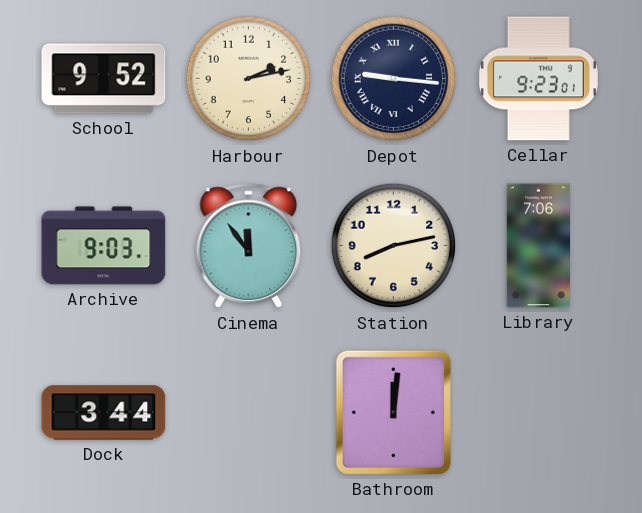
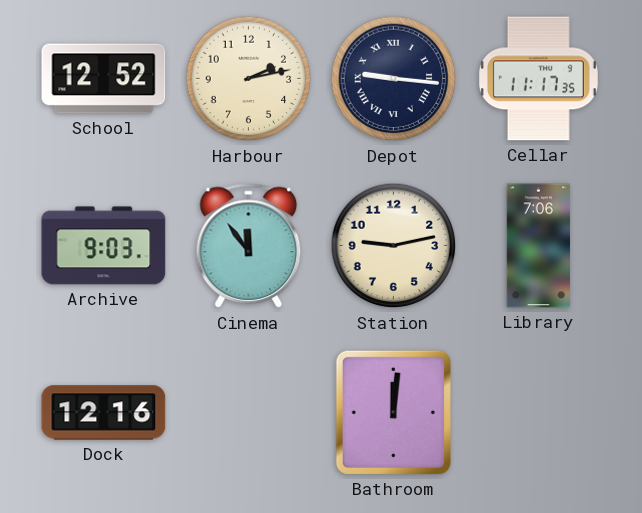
School: 9:52 -> 12:52 (104, 79)
Cellar: 9:23 -> 11:17 (538, 79)
Station: 8:13 -> 9:13 (394, 246)
Dock: 3:44 -> 12:16 (104, 413)
